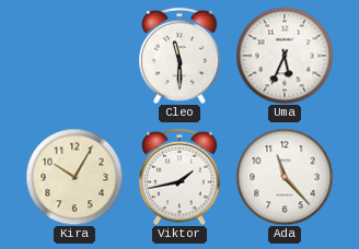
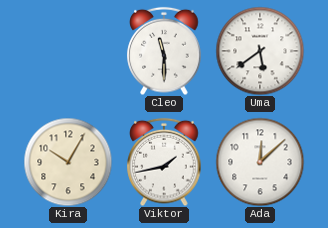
Uma: 5:34 -> 5:39 (260, 51)
Ada: 11:23 -> 12:08 (260, 162)
